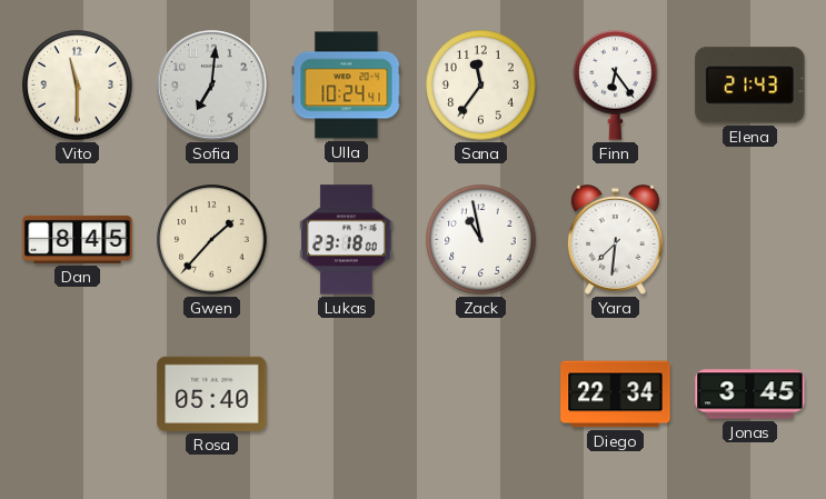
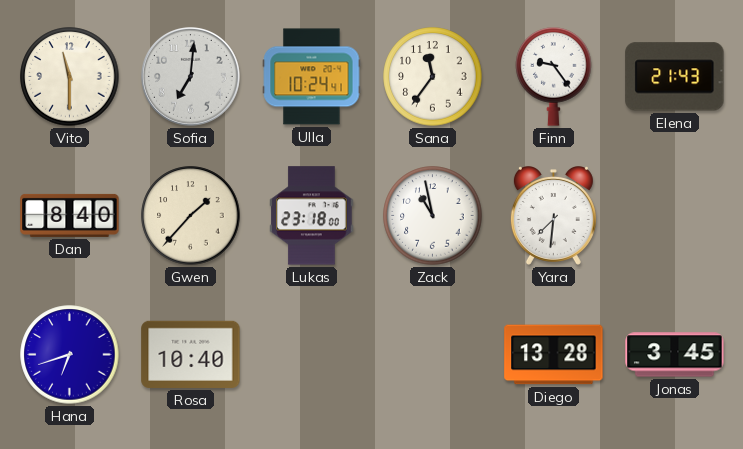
Finn: 6:24 -> 9:24 (554, 77)
Dan: 8:45 -> 8:40 (70, 215)
Hana: none -> 6:42 (70, 355)
Rosa: 05:40 -> 10:40 (191, 354)
Diego: 22:34 -> 13:28 (554, 355)
